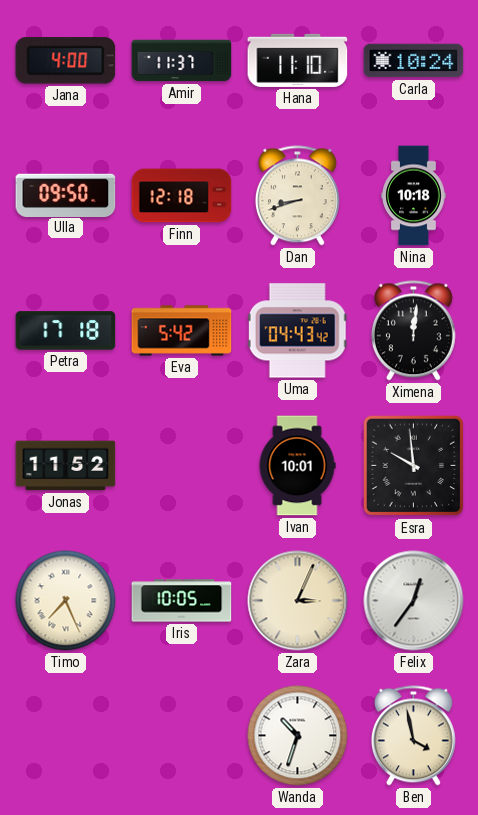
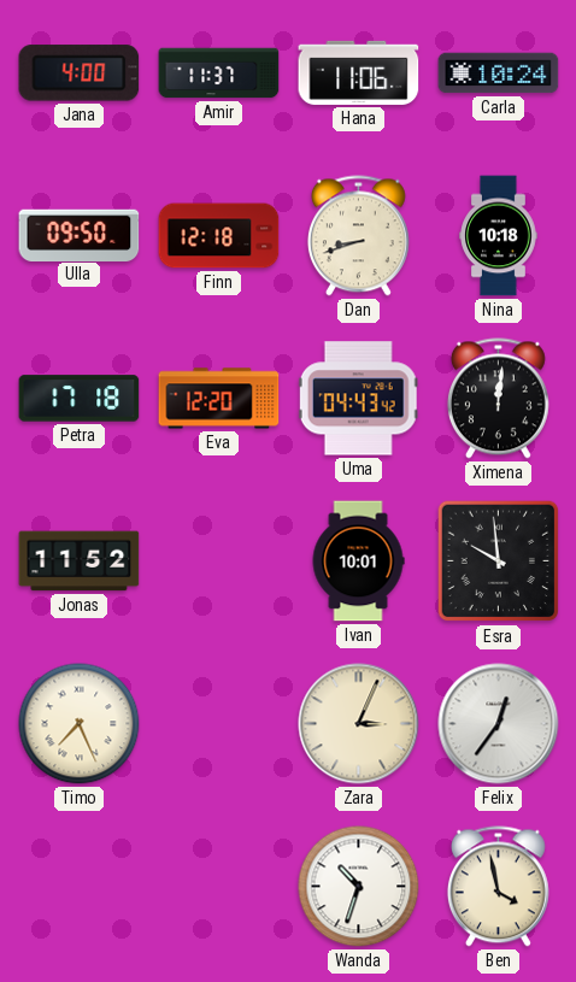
Hana: 11:10 -> 11:06 (359, 72)
Eva: 5:42 -> 12:20 (219, 399)
Iris: 10:05 -> none (182, 601)
